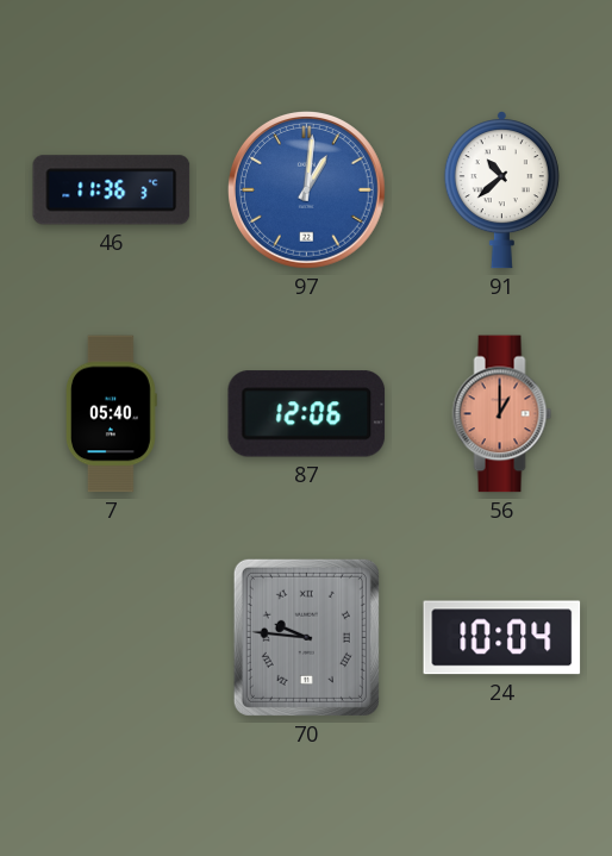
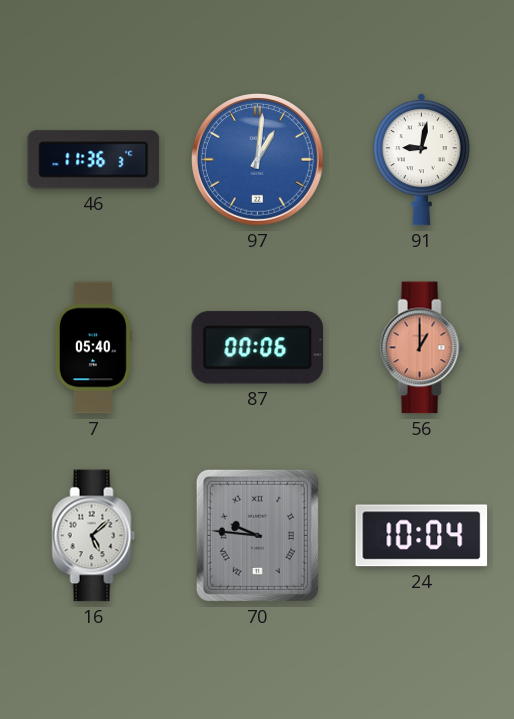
91: 10:38 -> 9:02 (421, 160)
87: 12:06 -> 00:06 (258, 348)
16: none -> 5:08 (94, 536)
